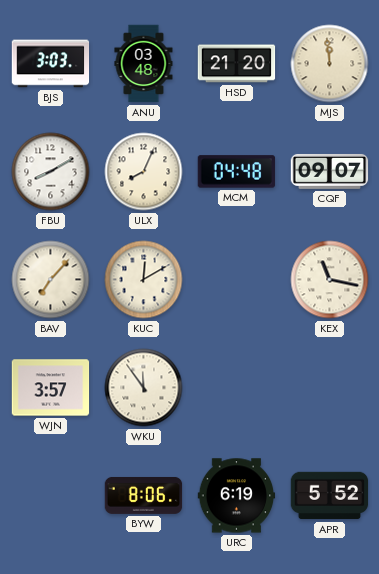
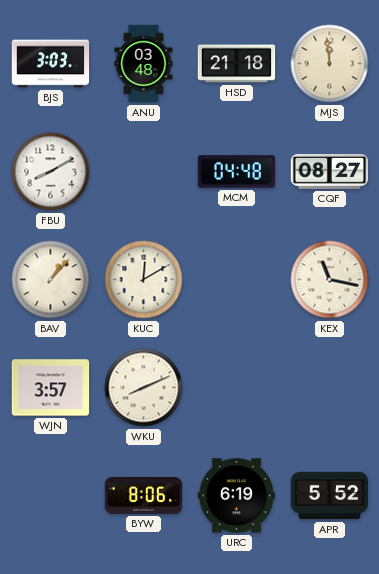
HSD: 21:20 -> 21:18 (237, 64)
ULX: 8:04 -> none (144, 172)
CQF: 09:07 -> 08:27 (330, 171)
BAV: 7:07 -> 1:07 (51, 280)
WKU: 11:54 -> 8:11 (144, 388)
